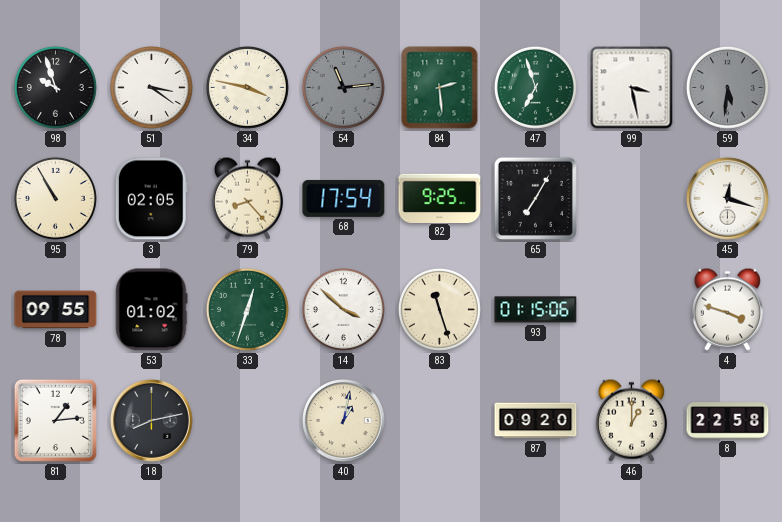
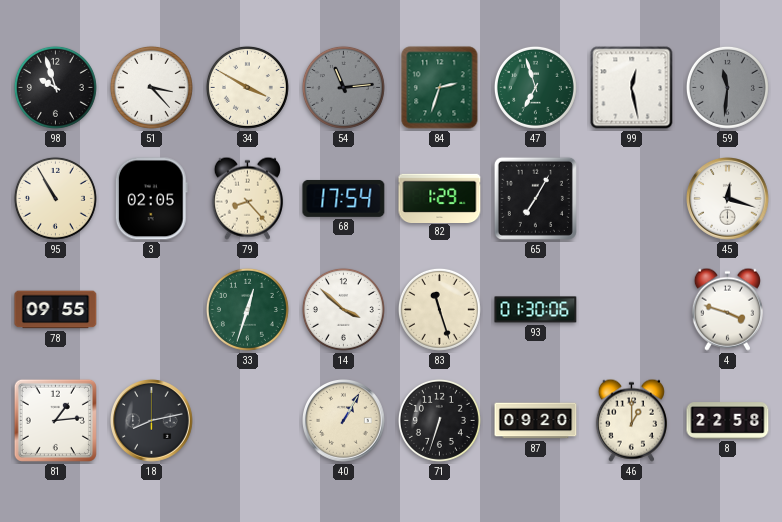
51: 3:21 -> 3:23 (151, 87)
34: 3:47 -> 3:50 (247, 87)
84: 2:29 -> 2:33 (440, 88)
99: 3:28 -> 12:28 (632, 88)
59: 5:31 -> 11:31 (727, 87)
82: 9:25 -> 1:29 (440, 198)
53: 01:02 -> none (151, 310)
93: 01:15 -> 01:30 (536, 310)
40: 1:02 -> 1:05 (344, 421)
71: none -> 6:33 (439, 420)
